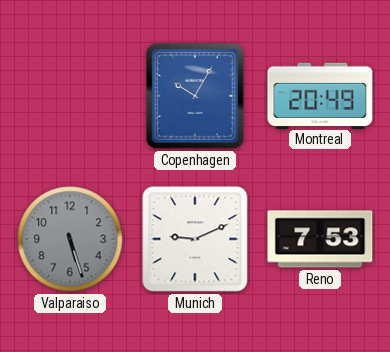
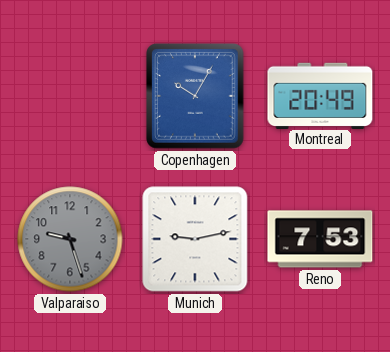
Valparaiso: 5:27 -> 9:27 (70, 239)
Munich: 9:11 -> 9:13 (195, 239)
